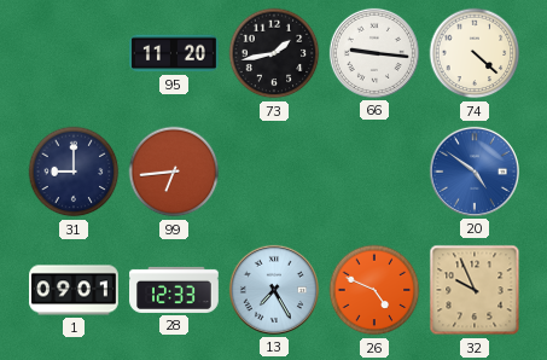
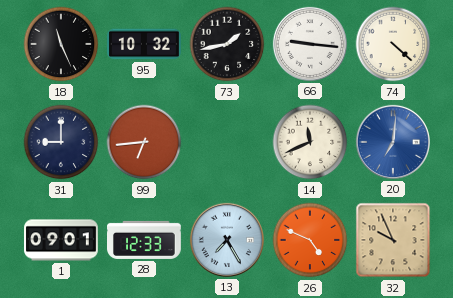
18: none -> 11:26 (61, 44)
95: 11:20 -> 10:32 (145, 44)
14: none -> 11:41 (310, 142)
20: 4:51 -> 7:01 (393, 142)
